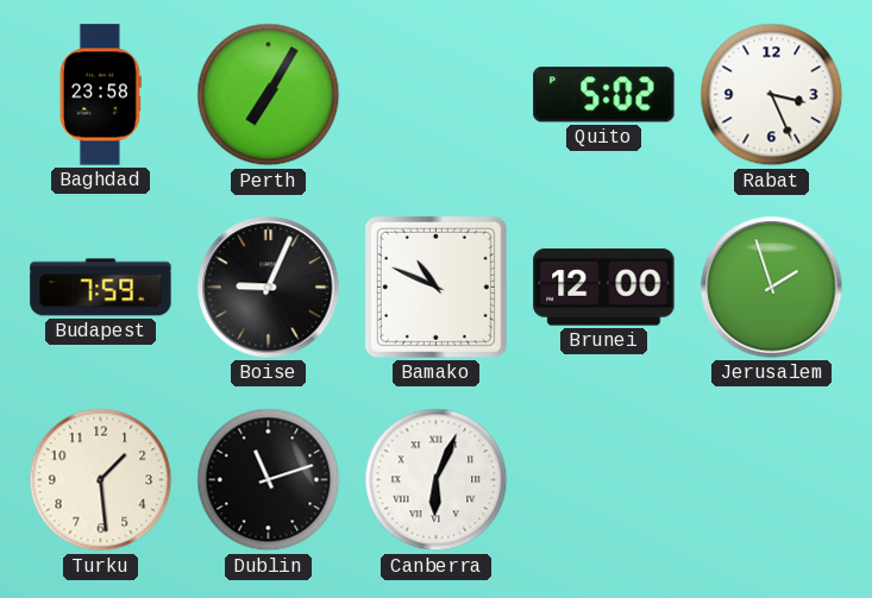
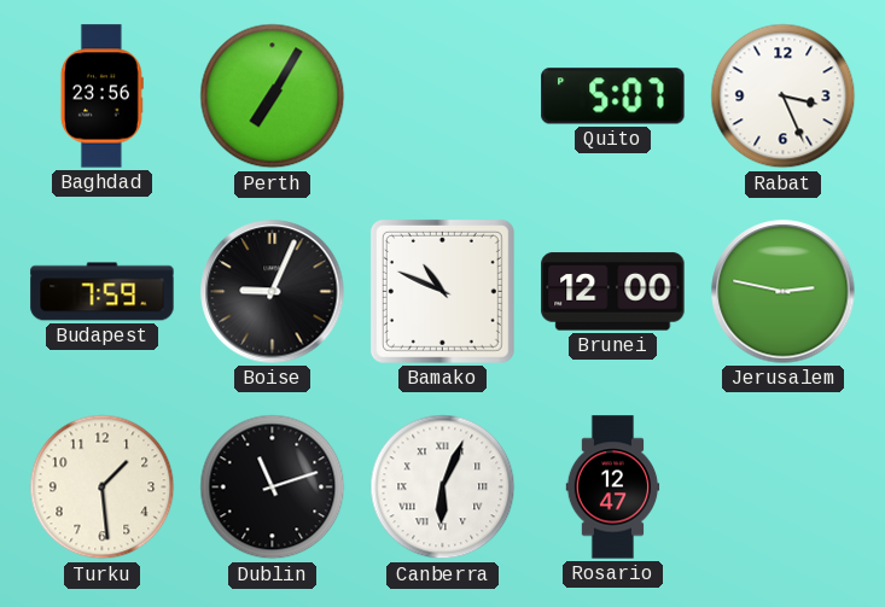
Baghdad: 23:58 -> 23:56 (101, 97)
Quito: 5:02 -> 5:07 (613, 97)
Jerusalem: 1:57 -> 2:47 (784, 292)
Rosario: none -> 12:47 (613, 488)
